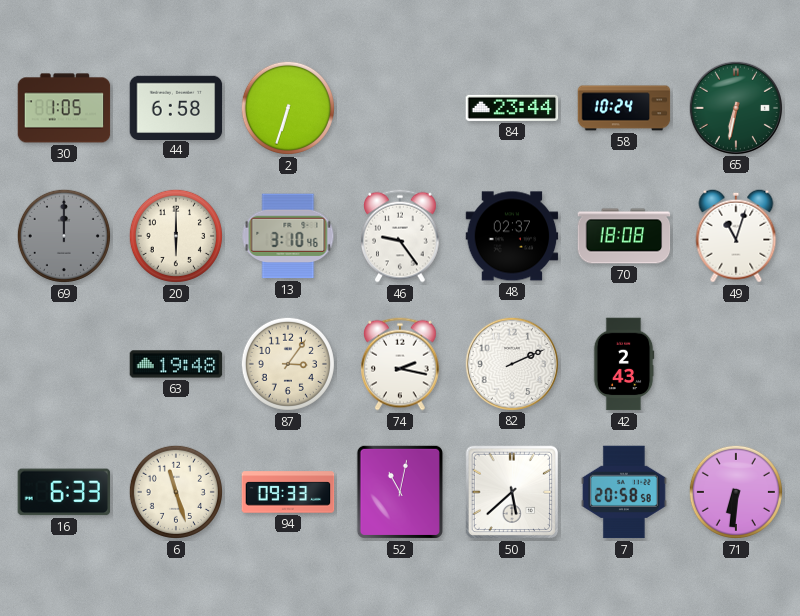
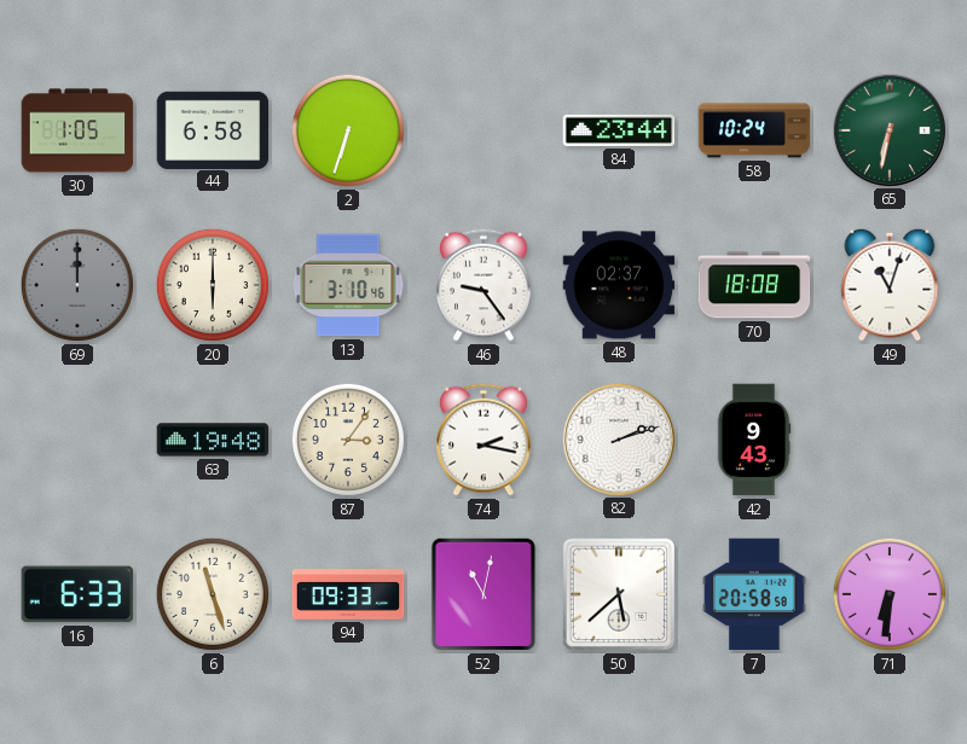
82: 2:11 -> 2:12 (618, 438)
42: 2:43 -> 9:43 (754, 440)
